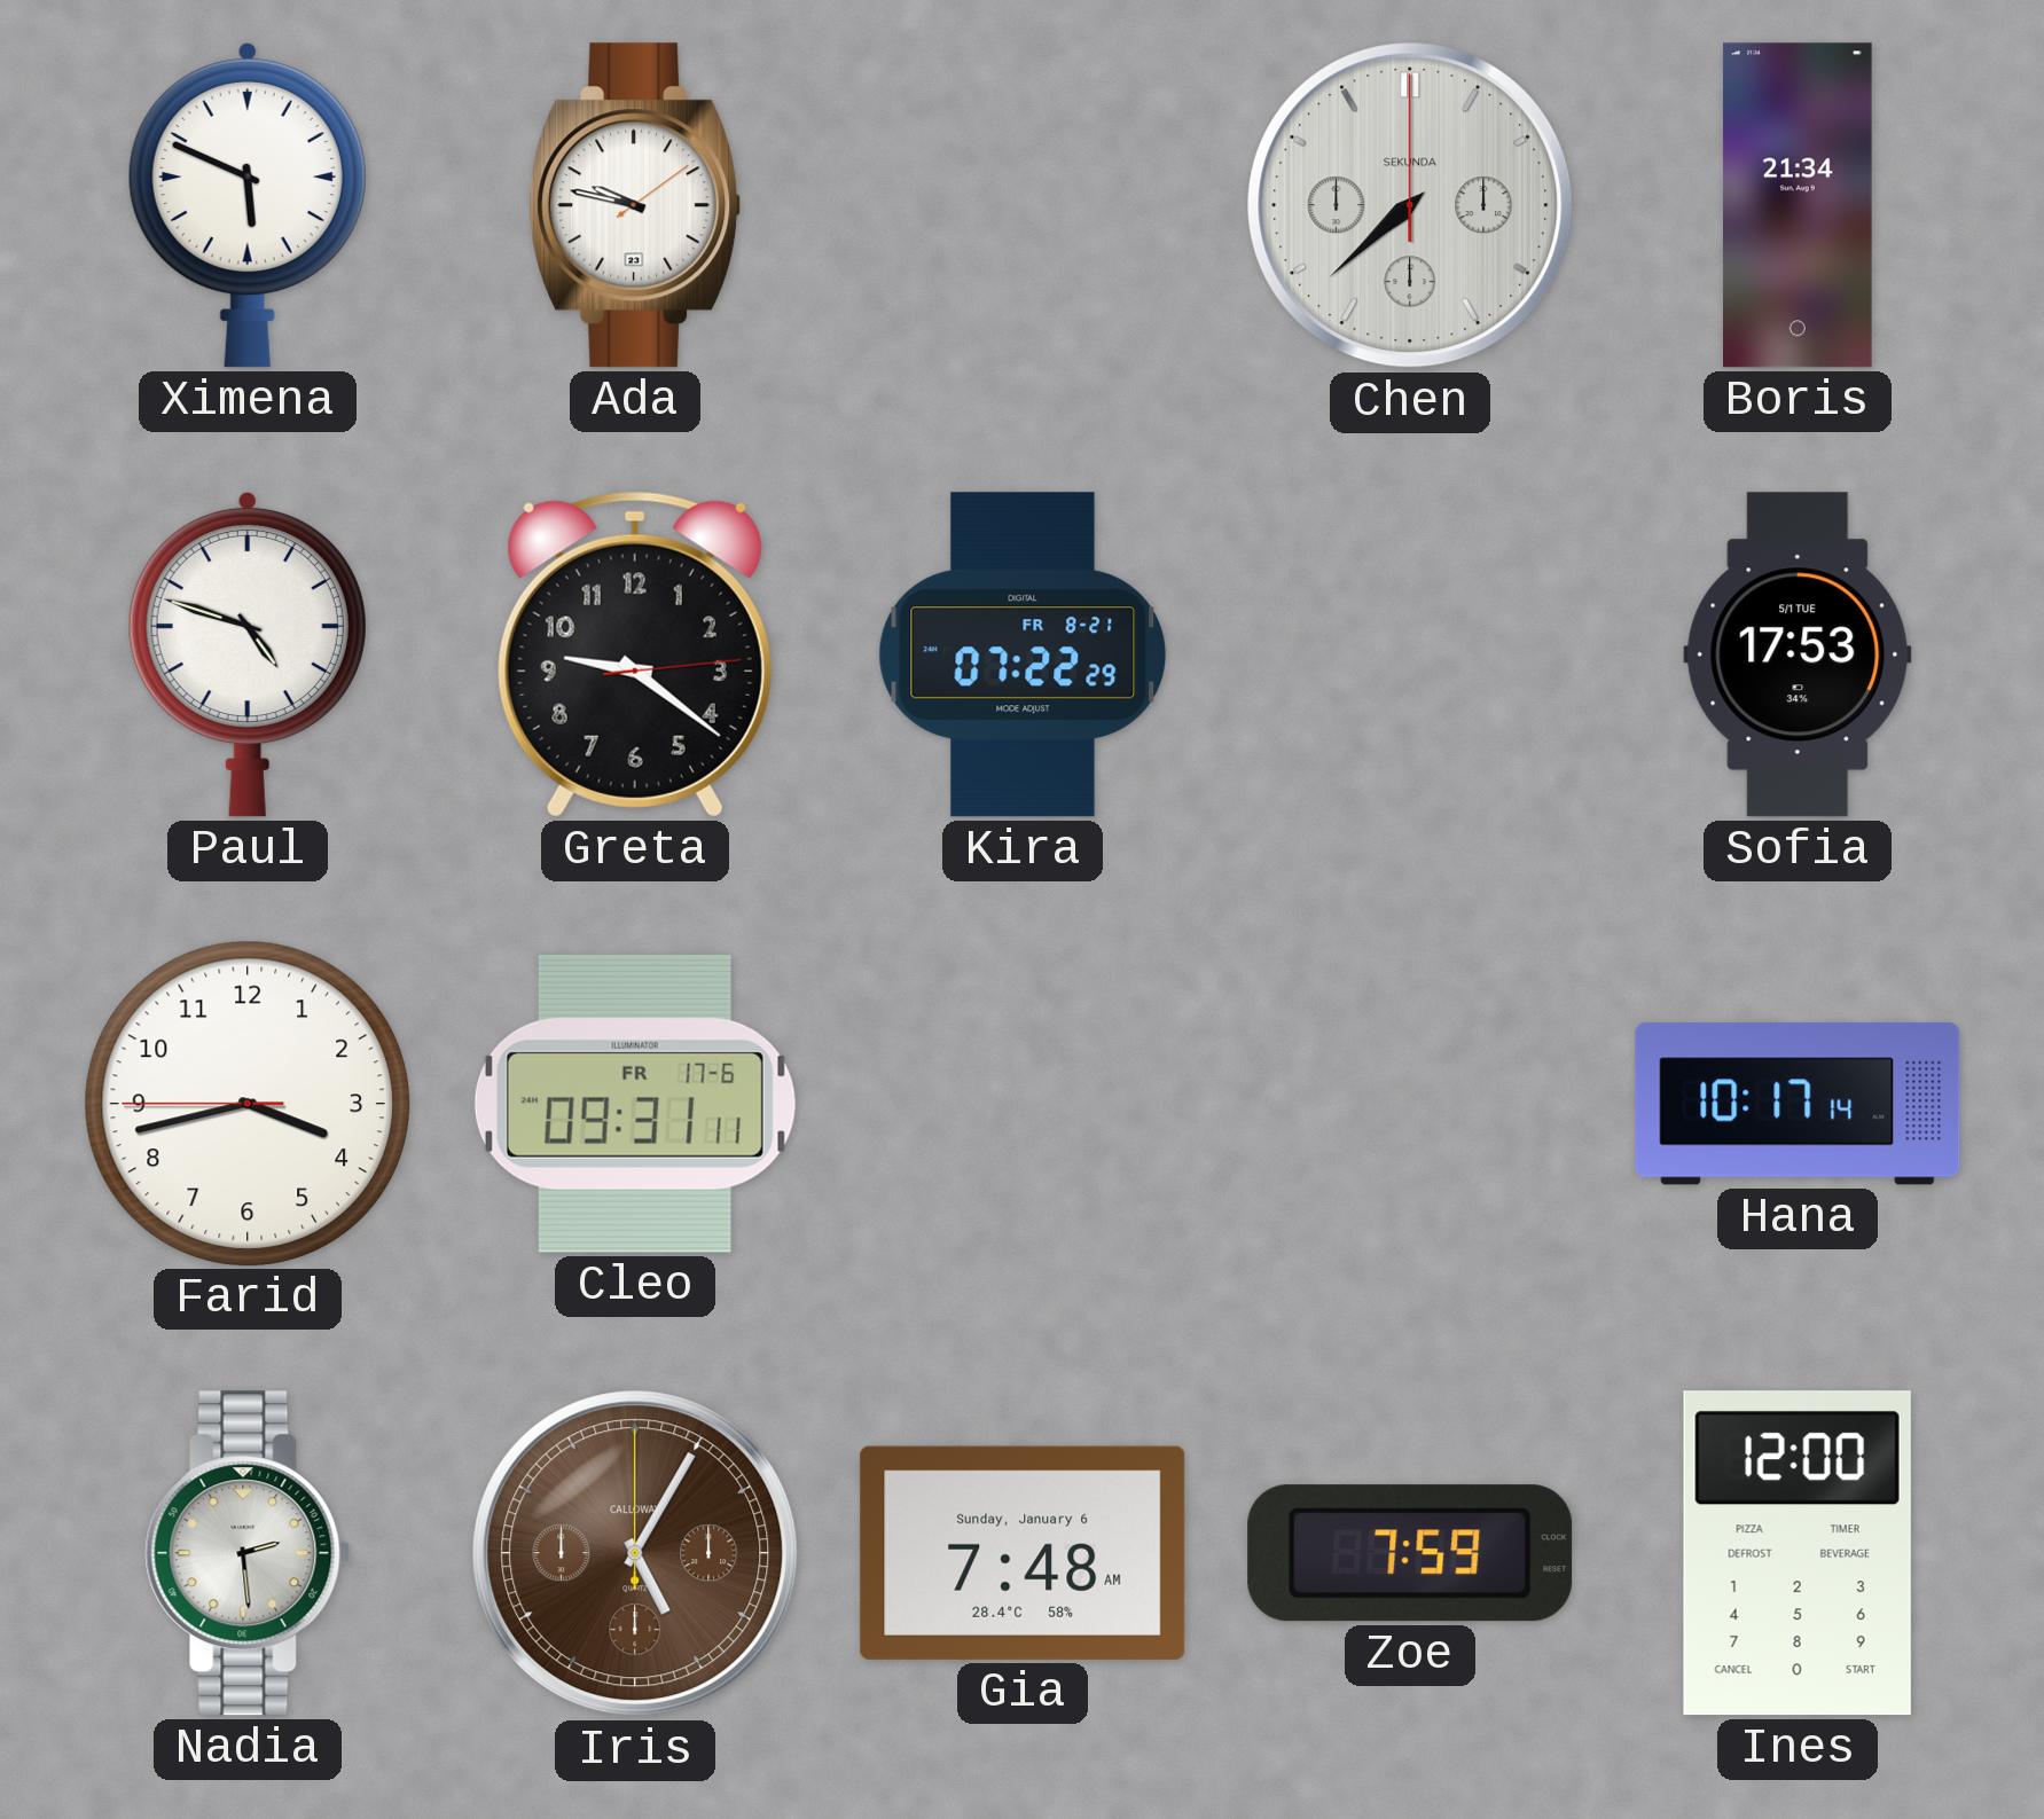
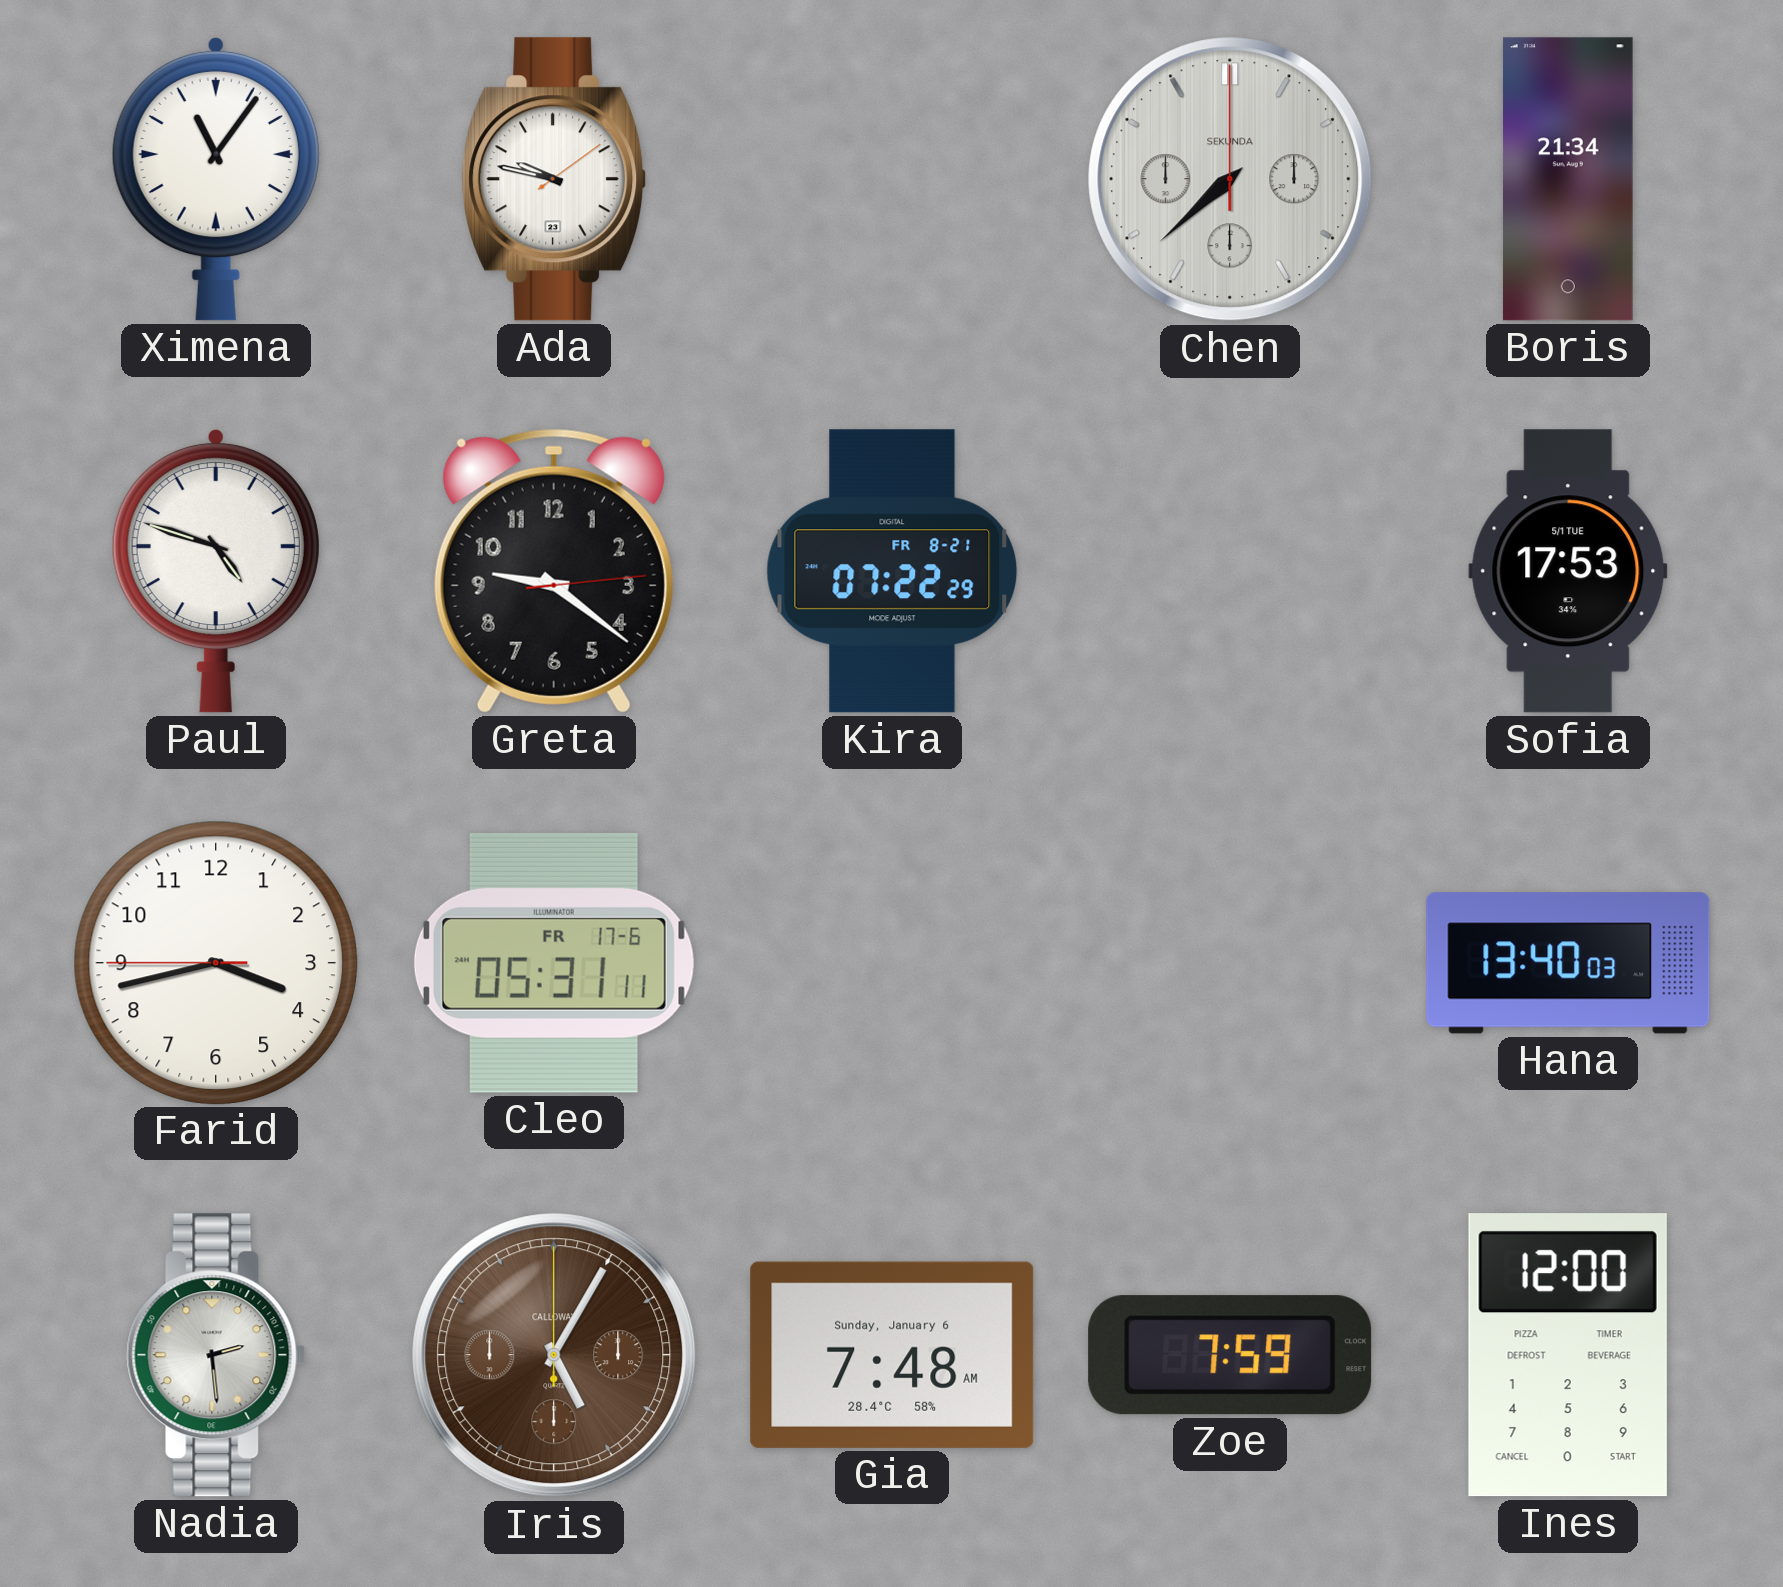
Ximena: 5:49 -> 11:06 (216, 179)
Cleo: 09:31 -> 05:31 (554, 963)
Hana: 10:17 -> 13:40 (1568, 963)
